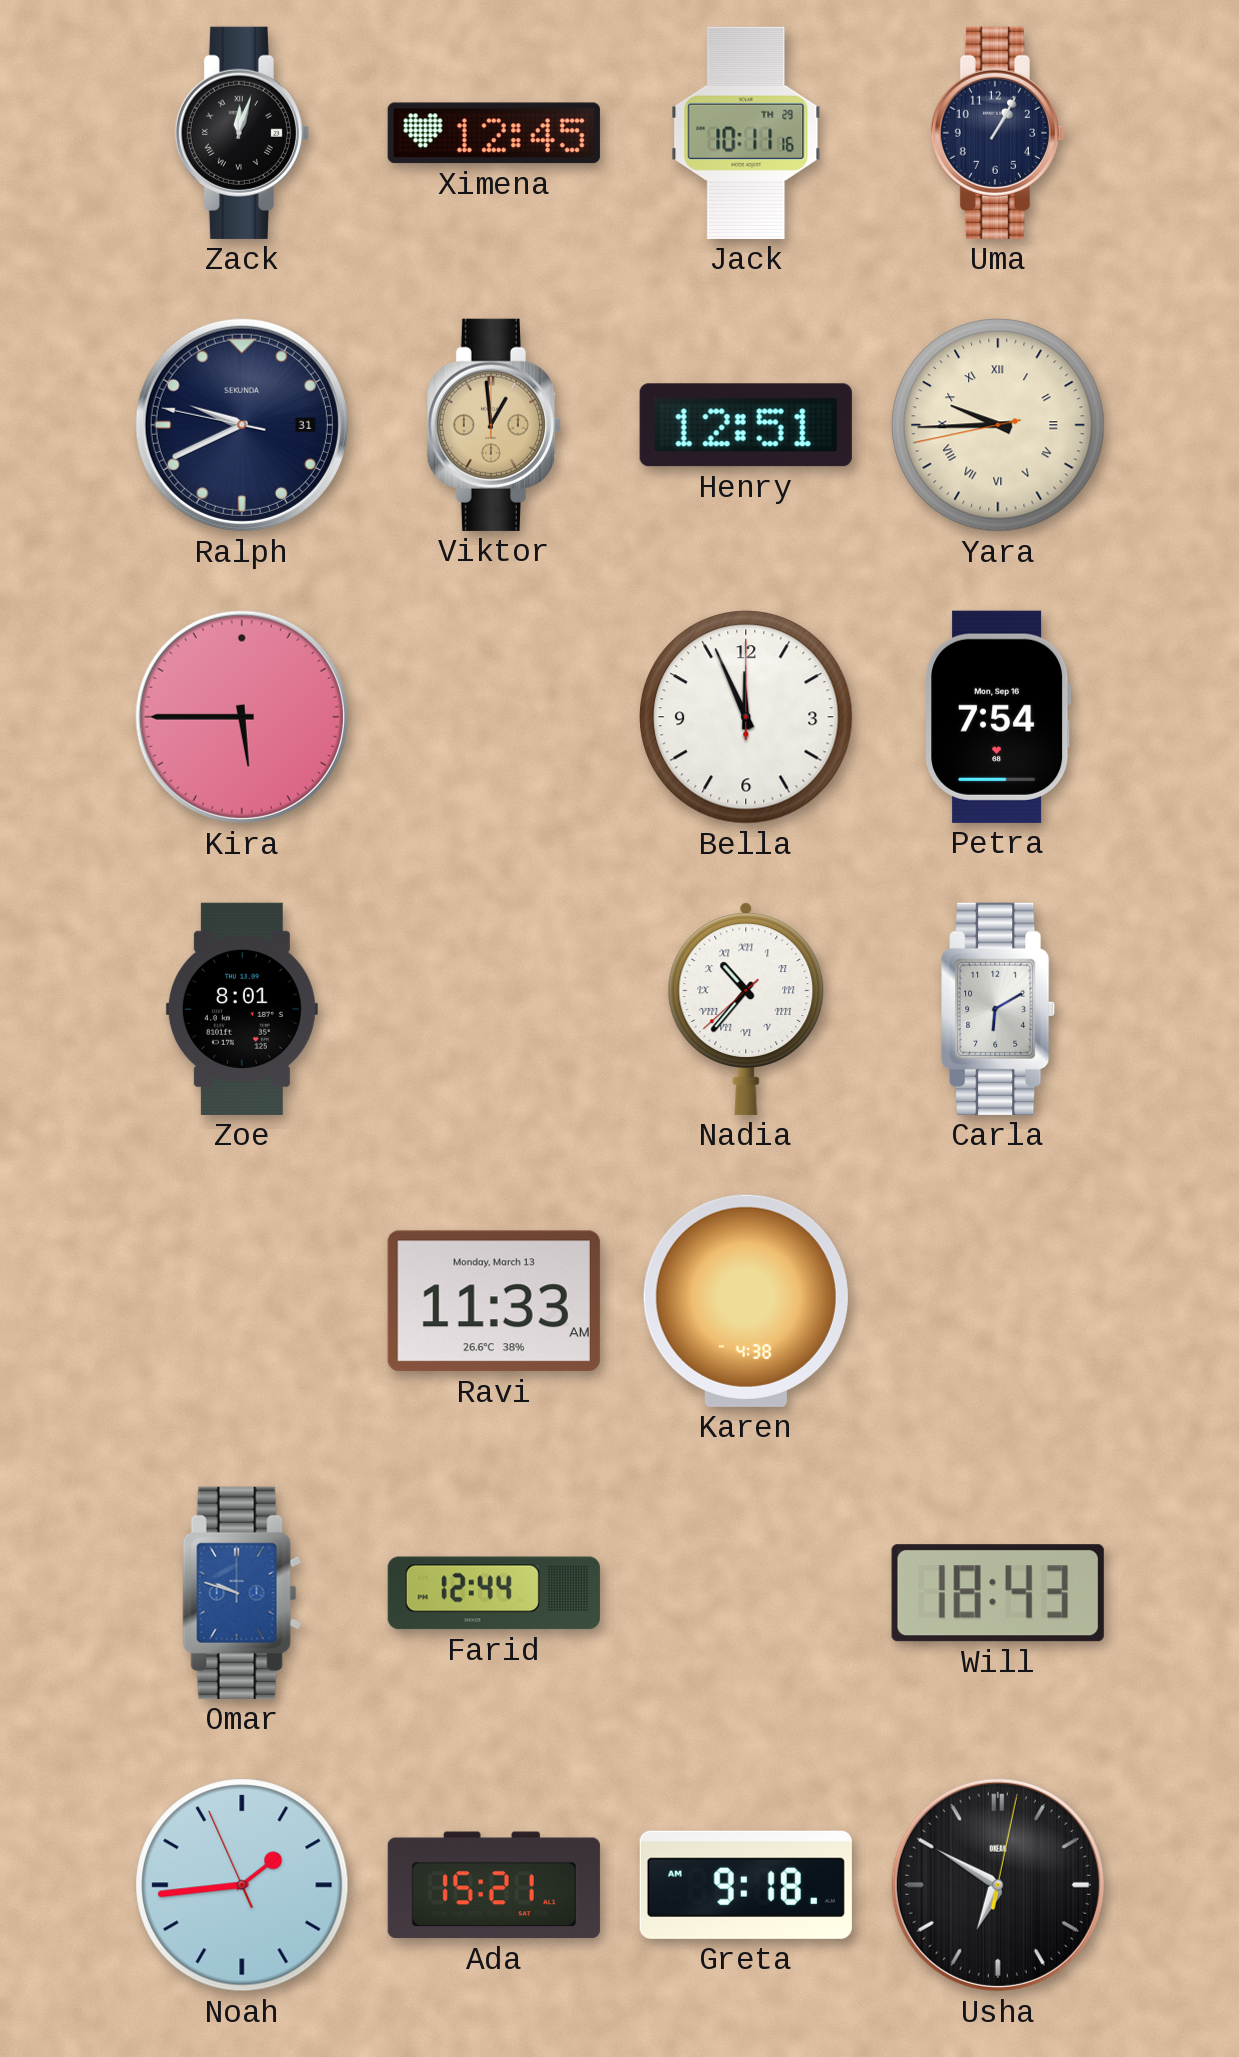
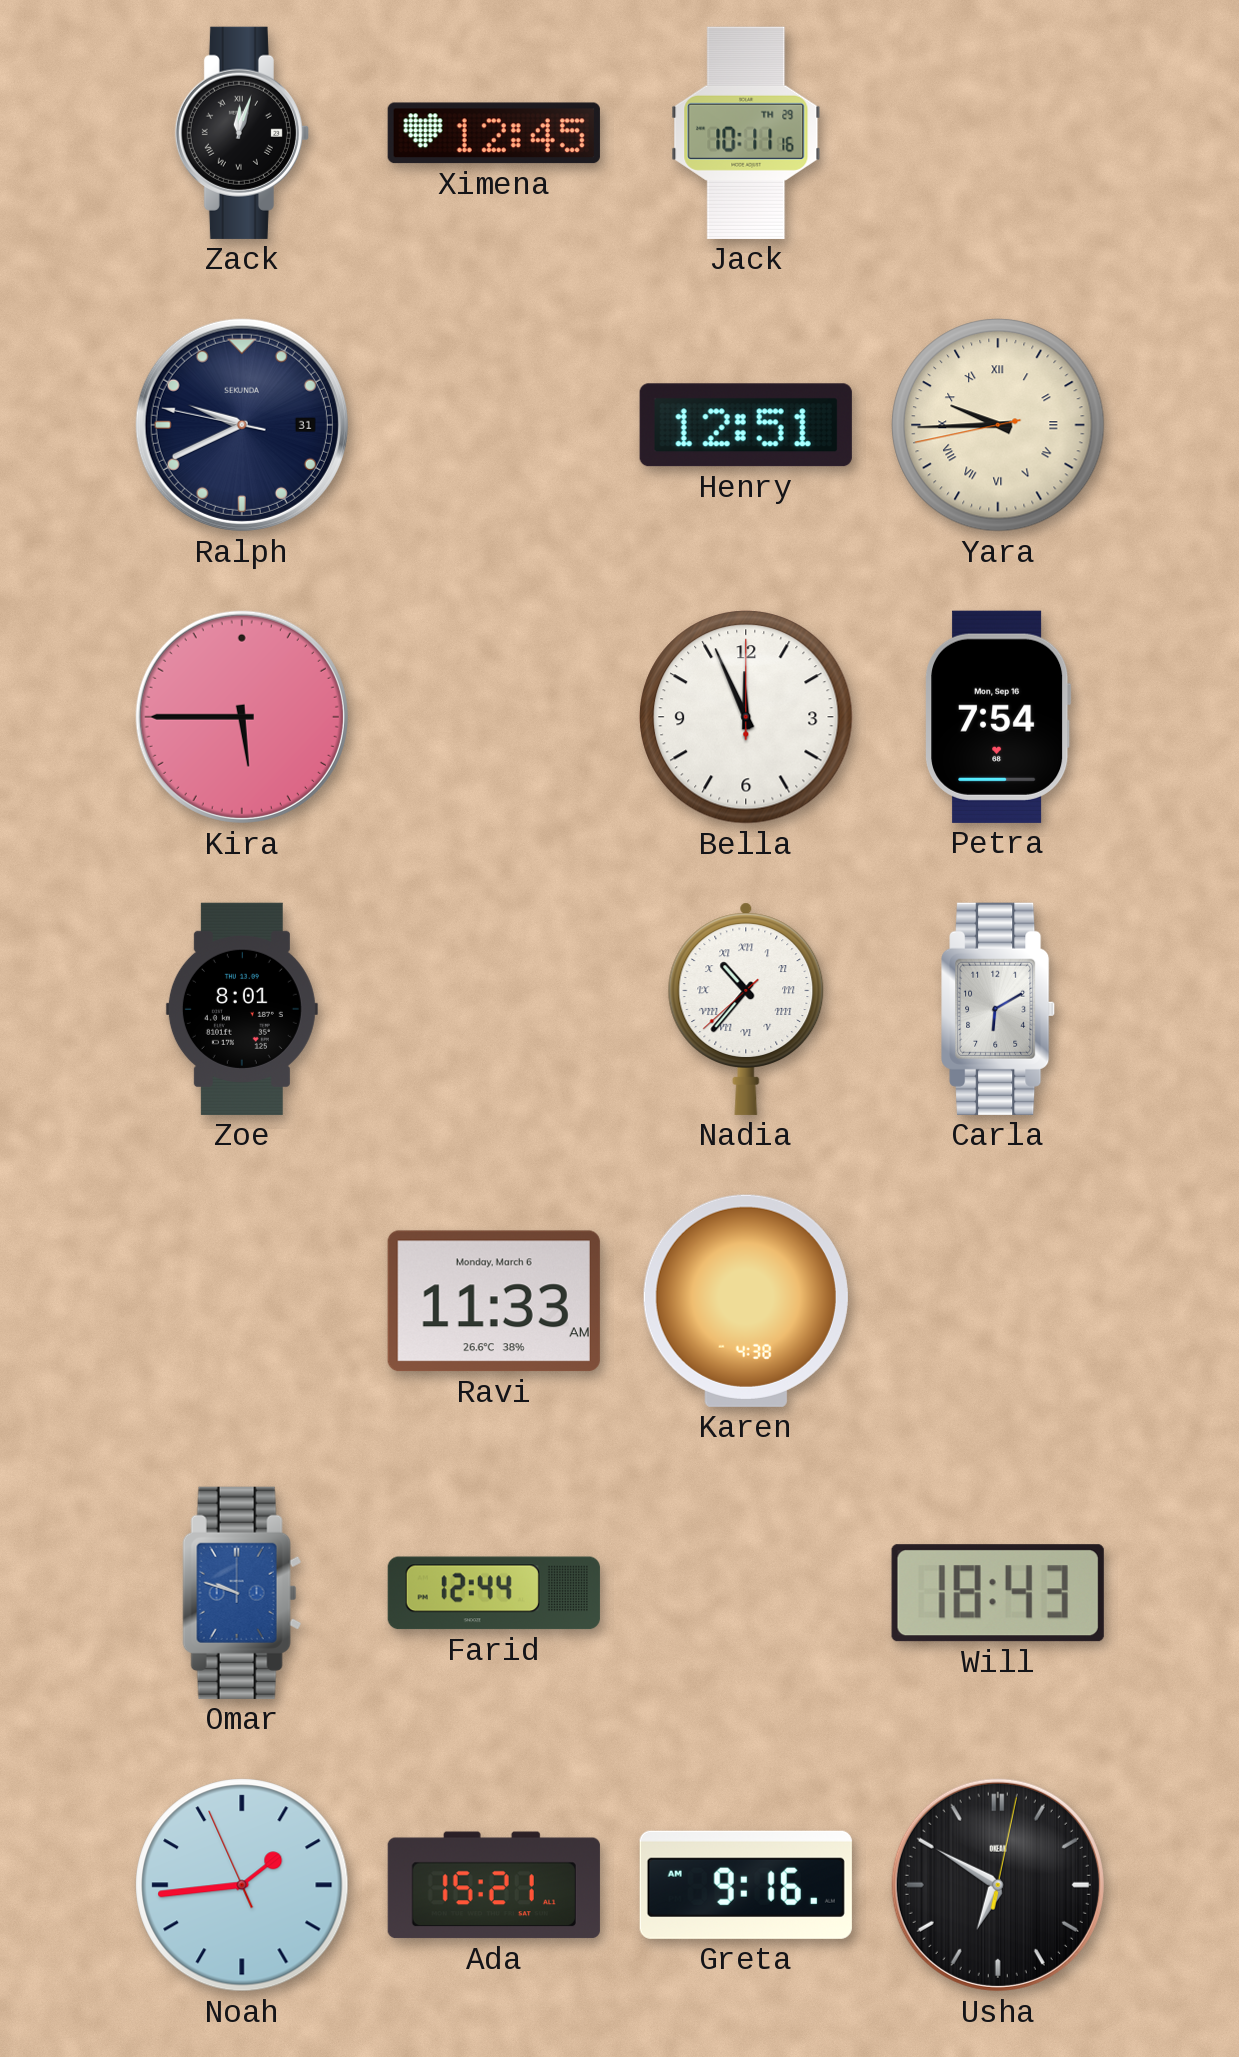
Uma: 1:05 -> none (998, 133)
Viktor: 12:59 -> none (494, 425)
Ravi date: Monday, March 13 -> Monday, March 6 (494, 1301)
Greta: 9:18 -> 9:16 (746, 1885)
